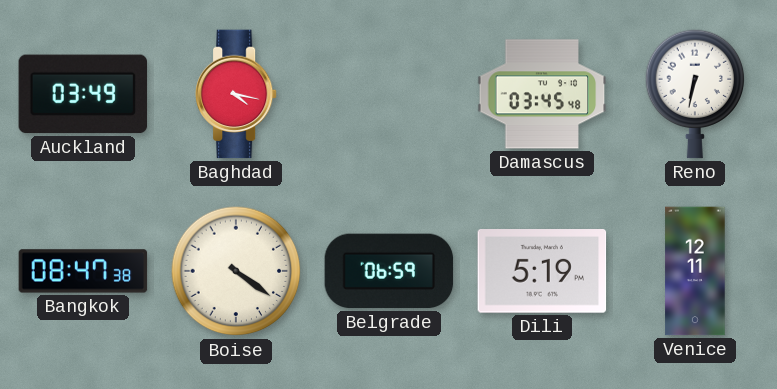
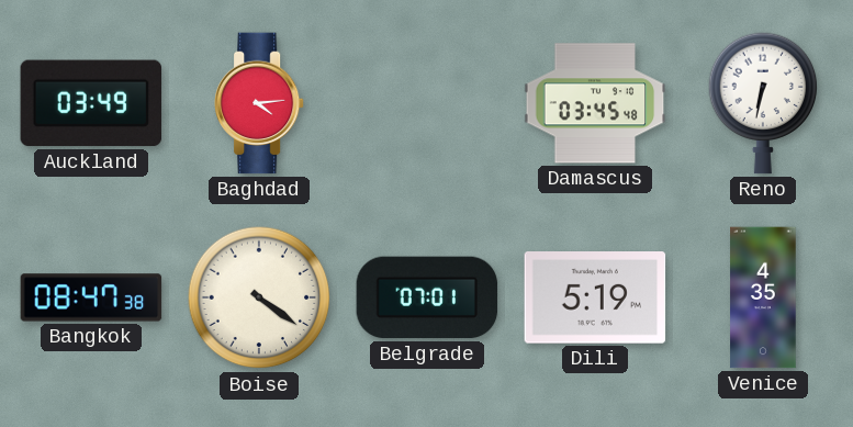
Baghdad: 4:17 -> 4:14 (259, 103)
Belgrade: 06:59 -> 07:01 (427, 297)
Venice: 12:11 -> 4:35 (763, 297)
